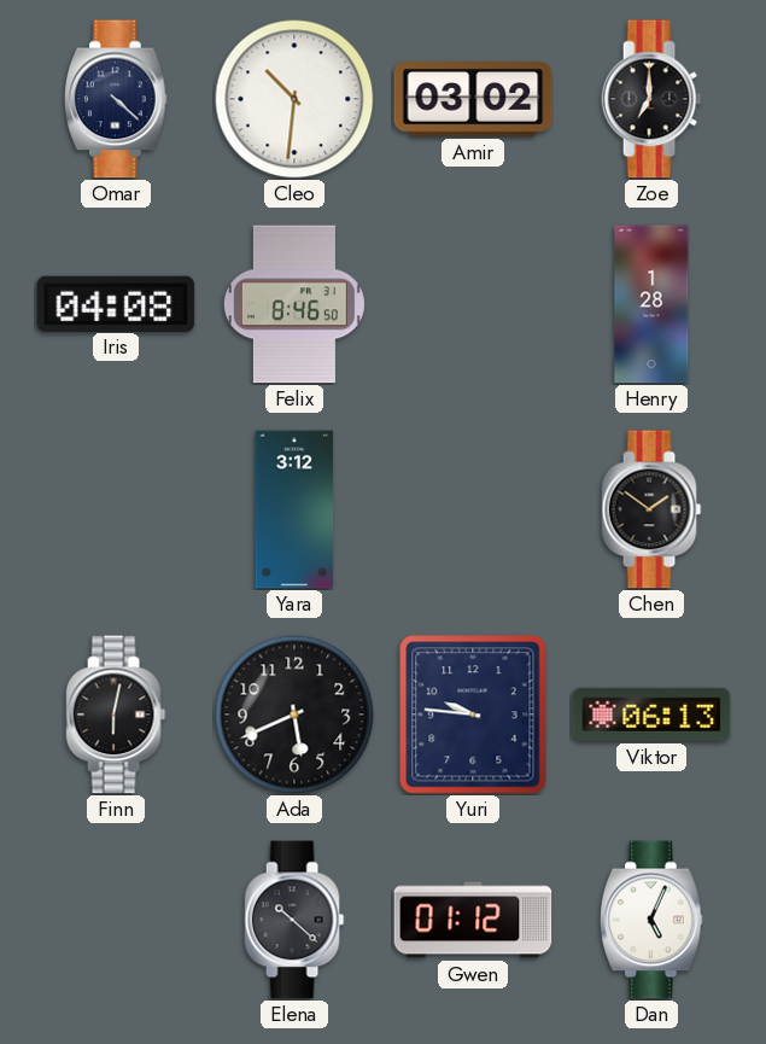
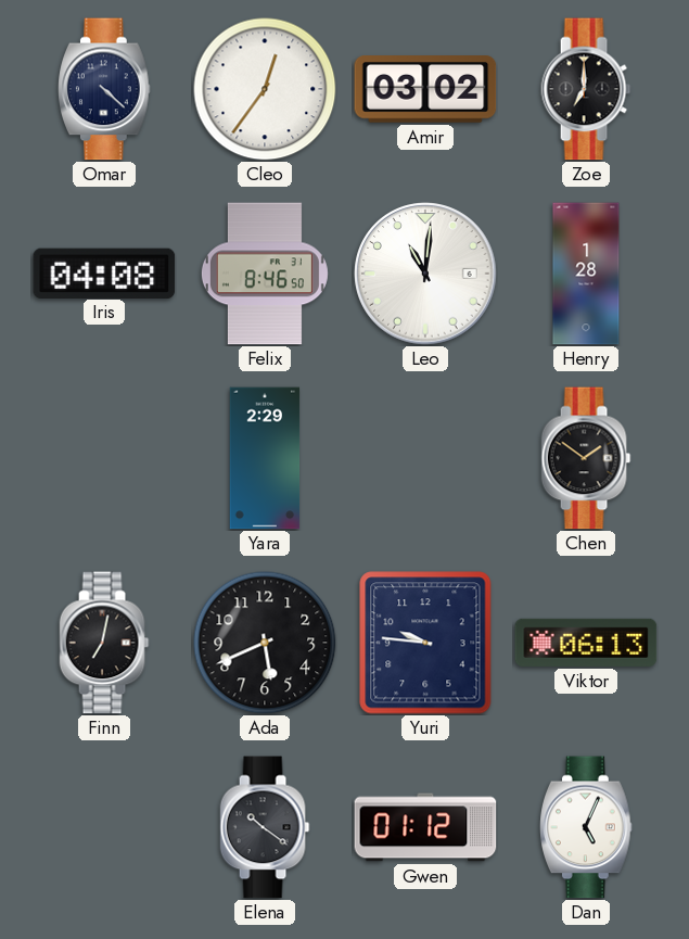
Cleo: 10:31 -> 12:36 (265, 89)
Leo: none -> 11:01 (425, 274)
Yara: 3:12 -> 2:29 (265, 458)
Finn: 6:02 -> 7:02 (104, 643)
Elena: 10:22 -> 10:21 (265, 827)
